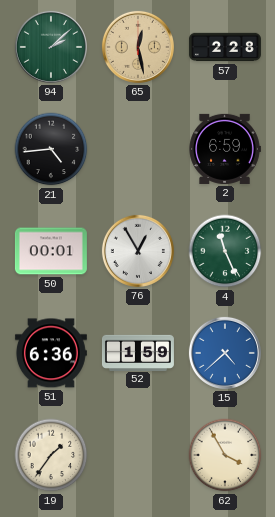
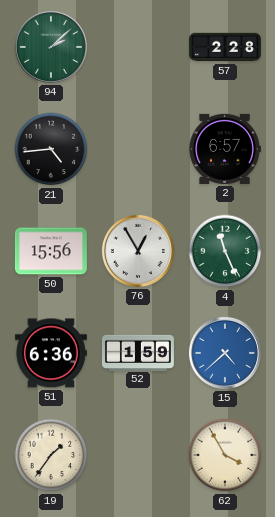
65: 12:28 -> none (138, 47)
2: 6:59 -> 6:57 (225, 149)
50: 00:01 -> 15:56 (51, 251)
